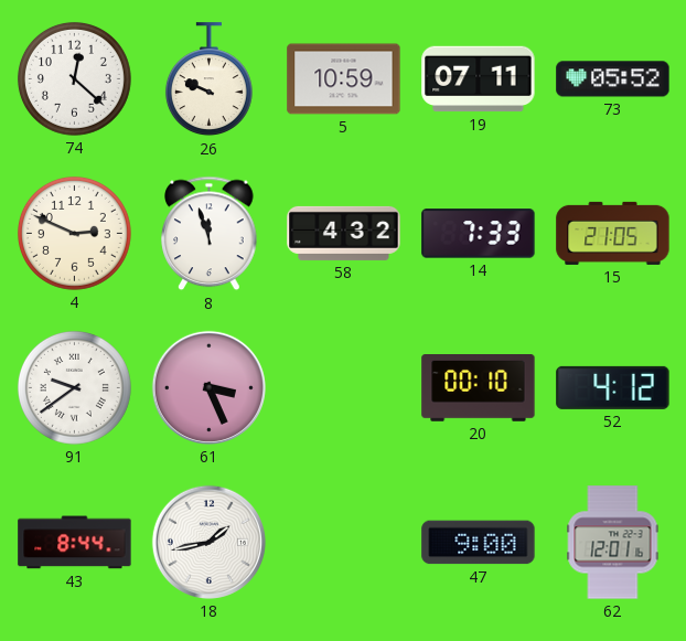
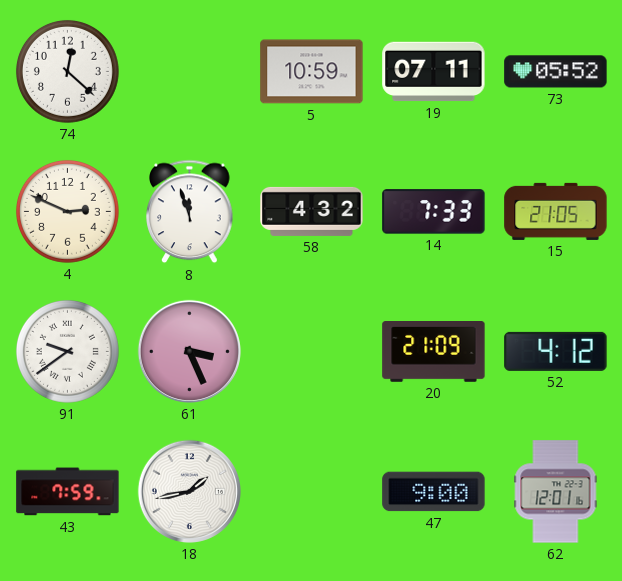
26: 9:49 -> none (208, 79)
20: 00:10 -> 21:09 (434, 352)
43: 8:44 -> 7:59 (68, 492)
